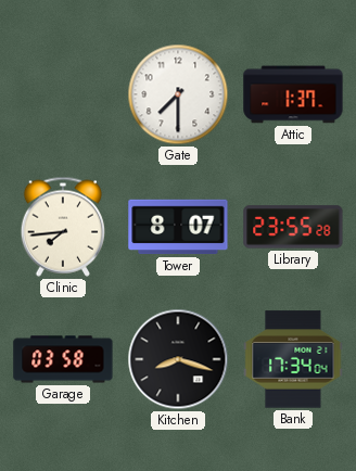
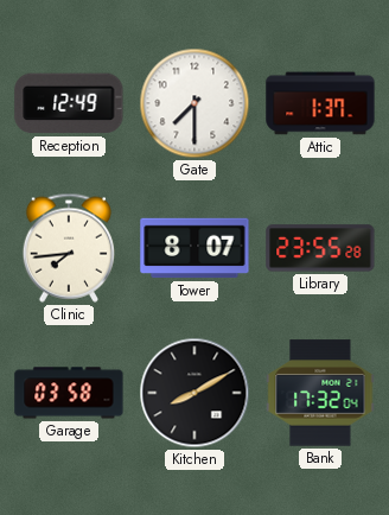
Reception: none -> 12:49 (69, 103)
Kitchen: 8:18 -> 8:10 (194, 393)
Bank: 17:34 -> 17:32 (320, 393)
